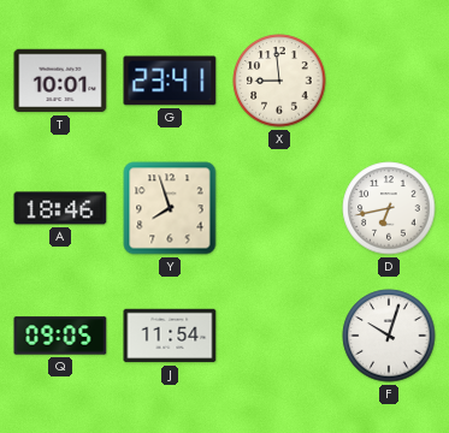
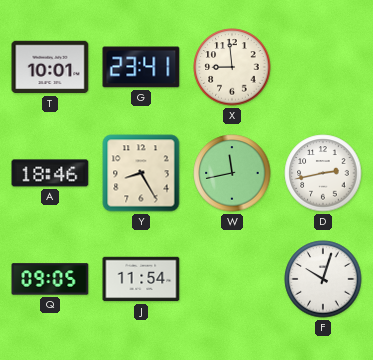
Y: 7:57 -> 8:25 (141, 173)
W: none -> 11:43 (232, 173)
D: 6:43 -> 2:43 (323, 173)
